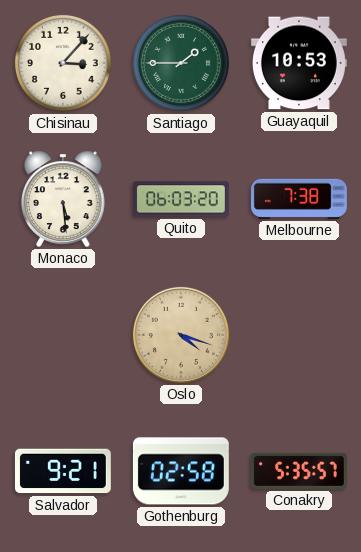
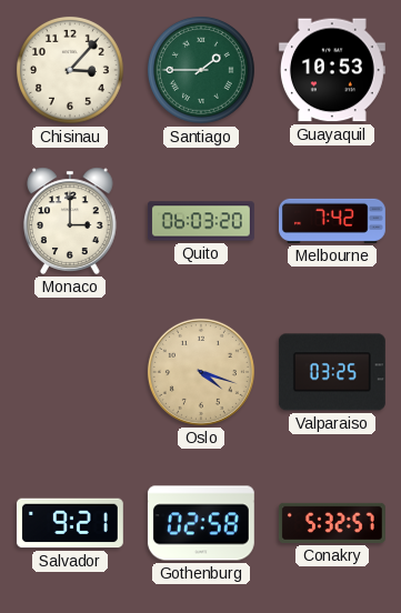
Monaco: 5:29 -> 3:00 (70, 221)
Melbourne: 7:38 -> 7:42 (332, 221)
Valparaiso: none -> 03:25 (332, 372)
Conakry: 5:35 -> 5:32 (332, 523)
